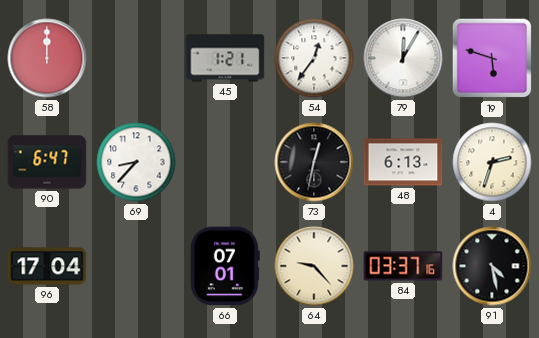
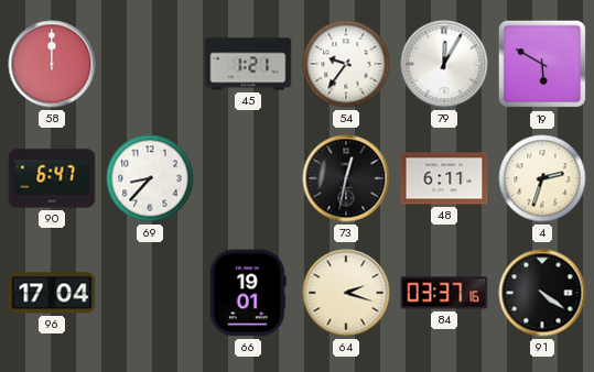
54: 12:36 -> 9:36 (346, 64)
19: 5:48 -> 5:50 (542, 64)
48: 6:13 -> 6:11 (444, 178)
66: 07:01 -> 19:01 (248, 293)
64: 9:23 -> 2:18 (346, 293)
91: 4:28 -> 4:21 (542, 293)
